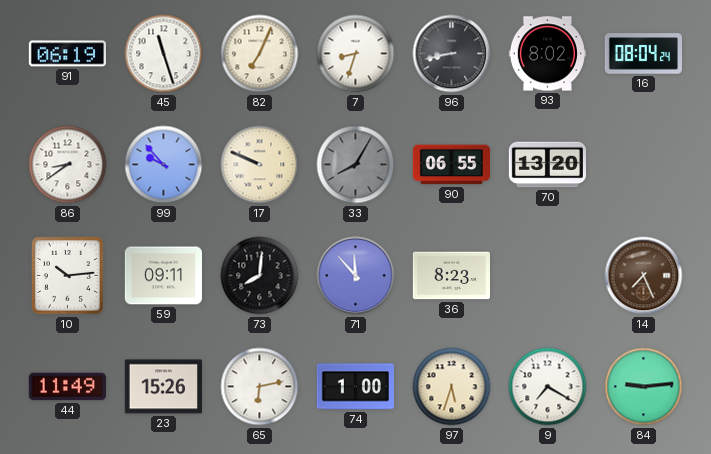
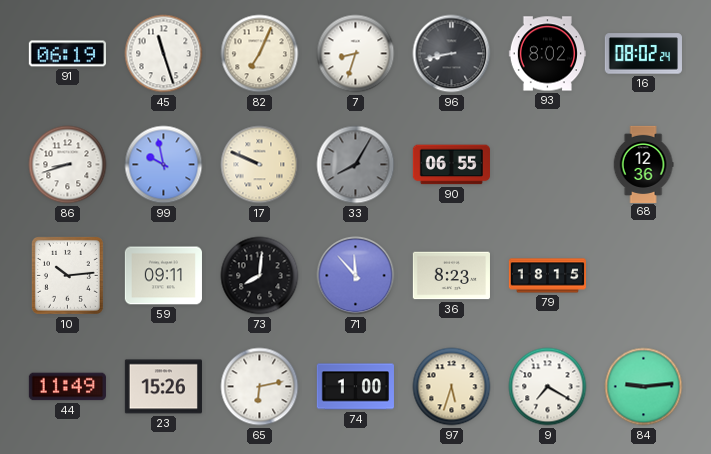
16: 08:04 -> 08:02 (643, 54)
86: 8:39 -> 8:42 (68, 165)
99: 9:53 -> 9:58 (164, 165)
70: 13:20 -> none (547, 165)
68: none -> 12:36 (643, 164)
79: none -> 18:15 (547, 276)
14: 7:26 -> none (644, 276)
